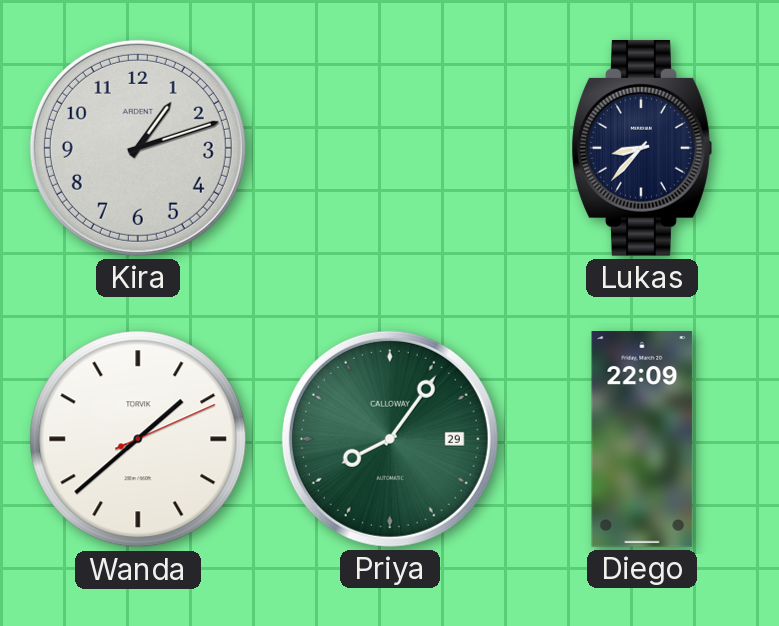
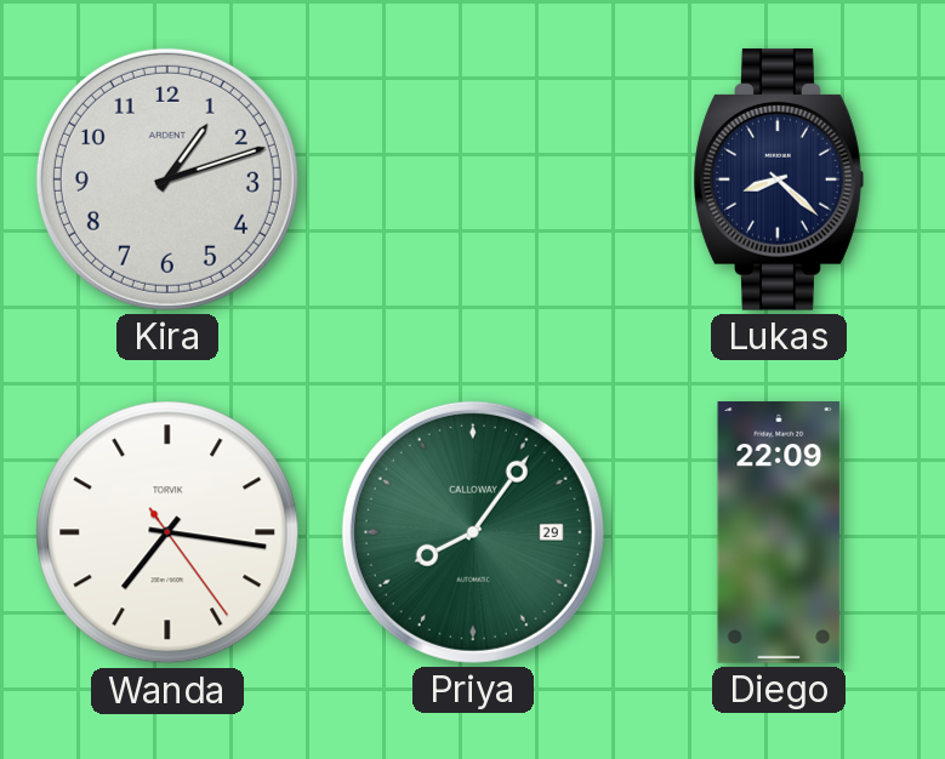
Lukas: 8:37 -> 8:22 (779, 179)
Wanda: 1:38 -> 7:16 (167, 532)
